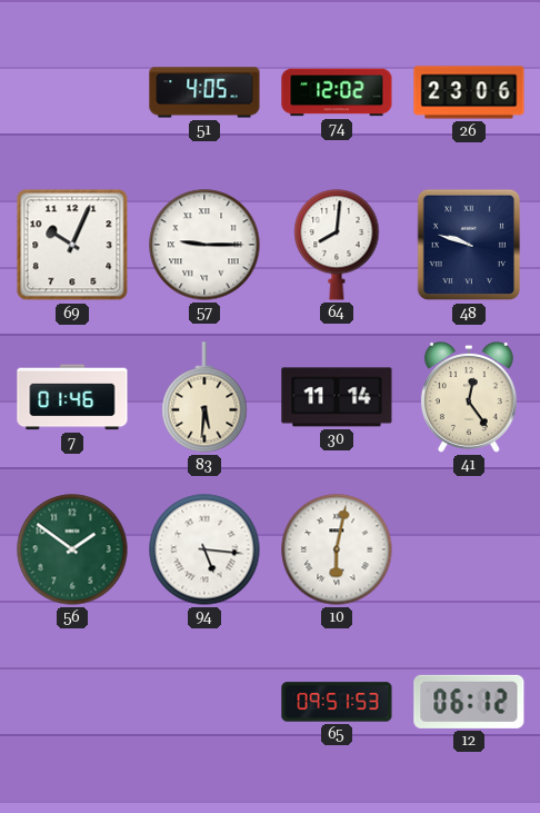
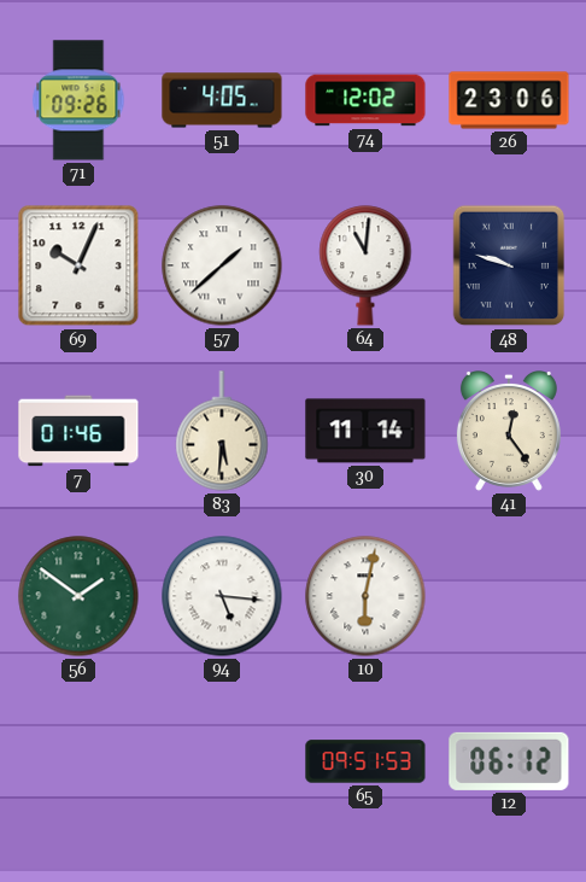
71: none -> 09:26 (78, 100)
57: 9:15 -> 1:38 (222, 265)
64: 8:01 -> 11:01 (365, 265)
